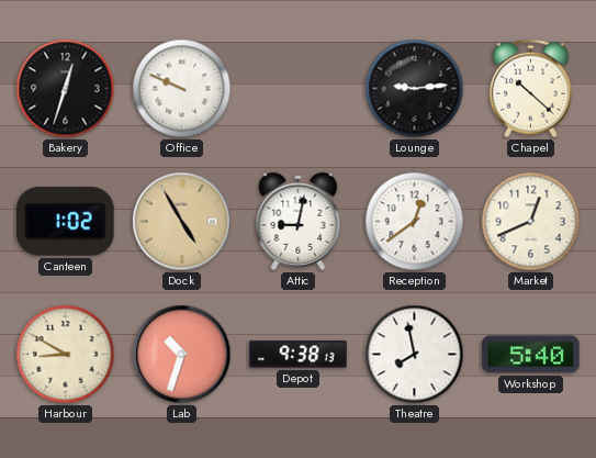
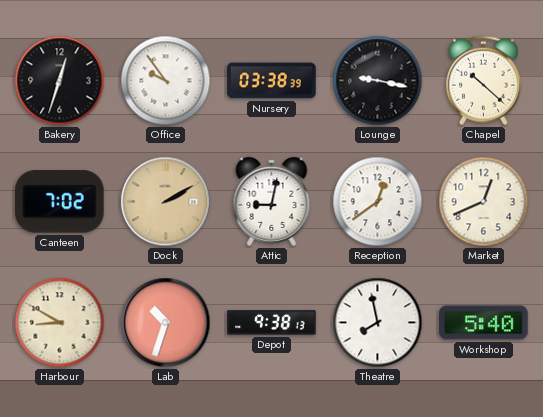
Office: 9:49 -> 9:54 (166, 81)
Nursery: none -> 03:38 (272, 81)
Lounge: 9:14 -> 9:17 (378, 81)
Canteen: 1:02 -> 7:02 (60, 202)
Dock: 4:55 -> 2:10 (166, 202)
